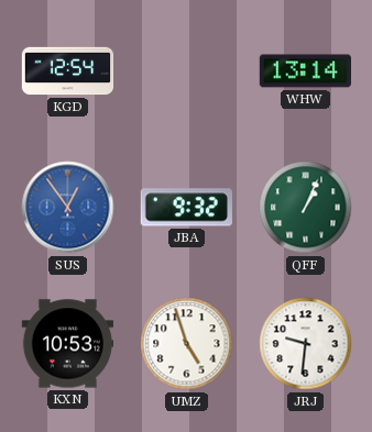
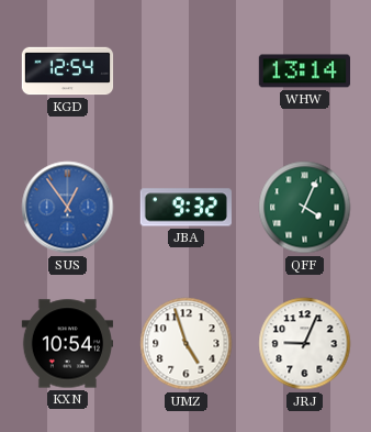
QFF: 1:04 -> 4:04 (305, 208)
KXN: 10:53 -> 10:54 (67, 344)
JRJ: 9:31 -> 9:04 (305, 344)
